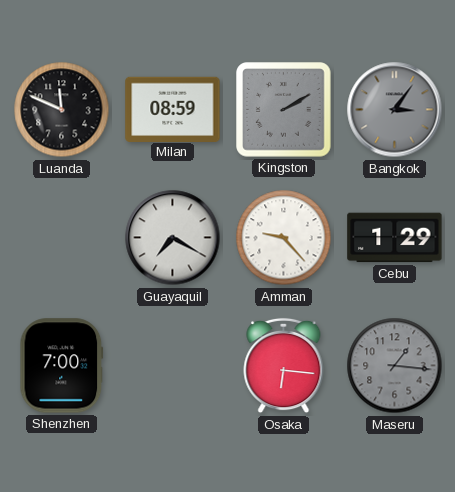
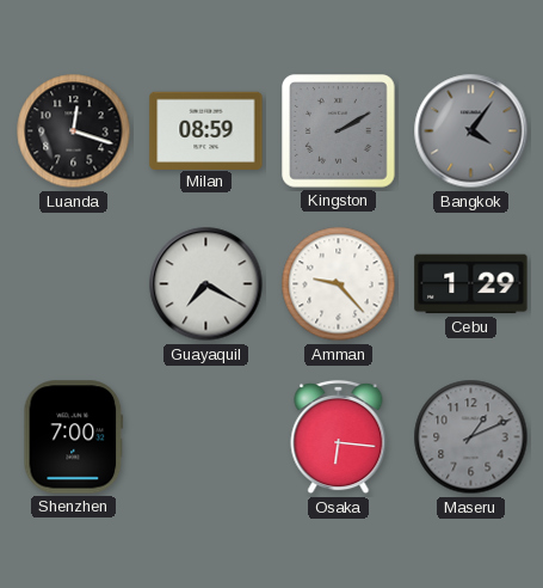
Luanda: 11:49 -> 12:18 (74, 131)
Bangkok: 3:06 -> 4:06 (471, 131)
Maseru: 1:16 -> 1:11 (471, 437)
